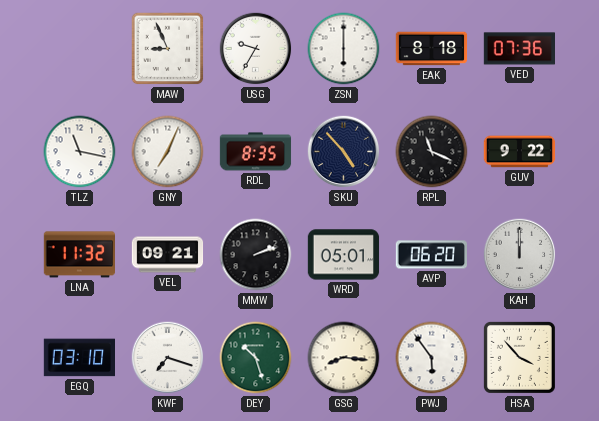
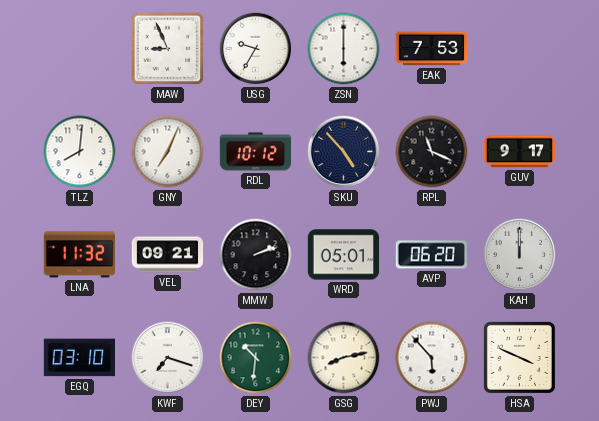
EAK: 8:18 -> 7:53 (432, 49)
VED: 07:36 -> none (520, 49)
TLZ: 11:17 -> 8:01 (80, 152)
RDL: 8:35 -> 10:12 (256, 152)
GUV: 9:22 -> 9:17 (520, 152)
DEY: 10:27 -> 10:31 (256, 358)
GSG: 8:16 -> 8:13 (344, 358)
PWJ: 5:54 -> 5:53 (432, 358)
HSA: 3:53 -> 3:49 (519, 357)
